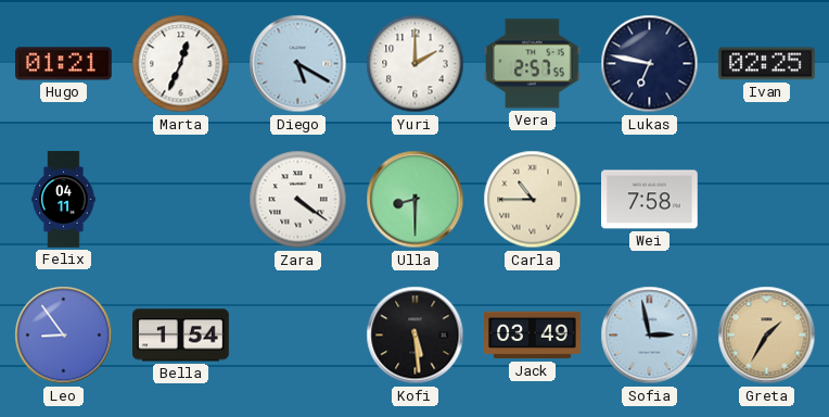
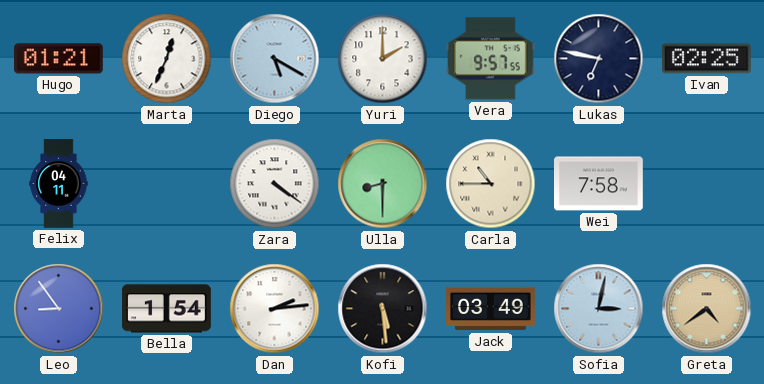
Vera: 2:57 -> 9:57 (491, 59)
Dan: none -> 2:14 (275, 309)
Sofia: 2:58 -> 3:02 (599, 309)
Greta: 1:35 -> 4:39 (707, 309)
